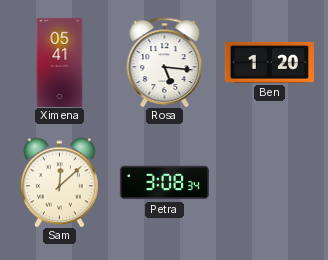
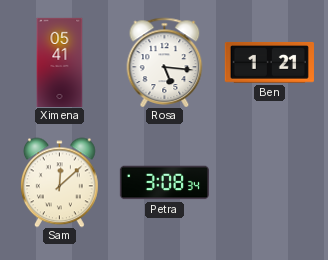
Ben: 1:20 -> 1:21 (269, 63)
